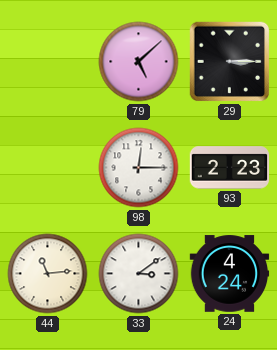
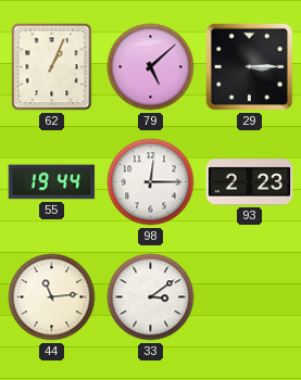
62: none -> 1:04 (52, 67)
55: none -> 19:44 (52, 182)
24: 4:24 -> none (230, 274)
